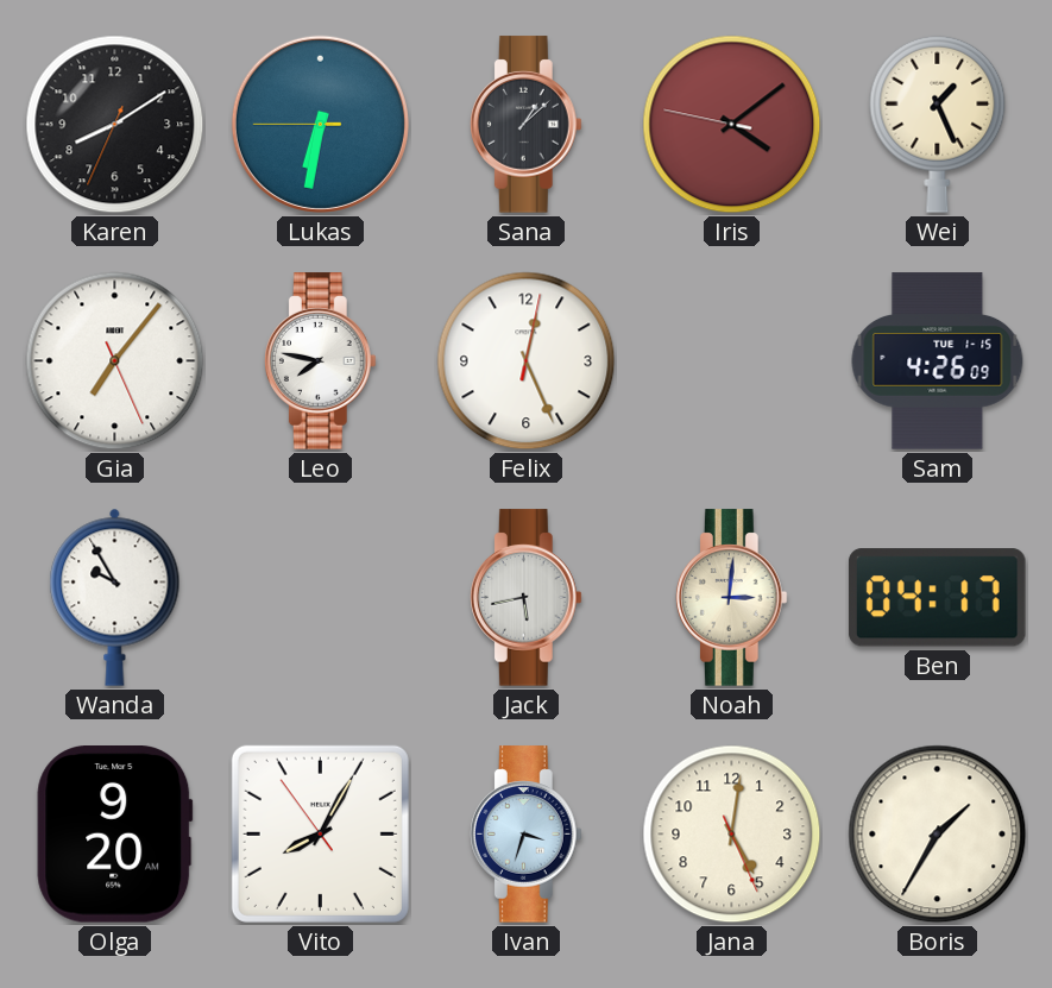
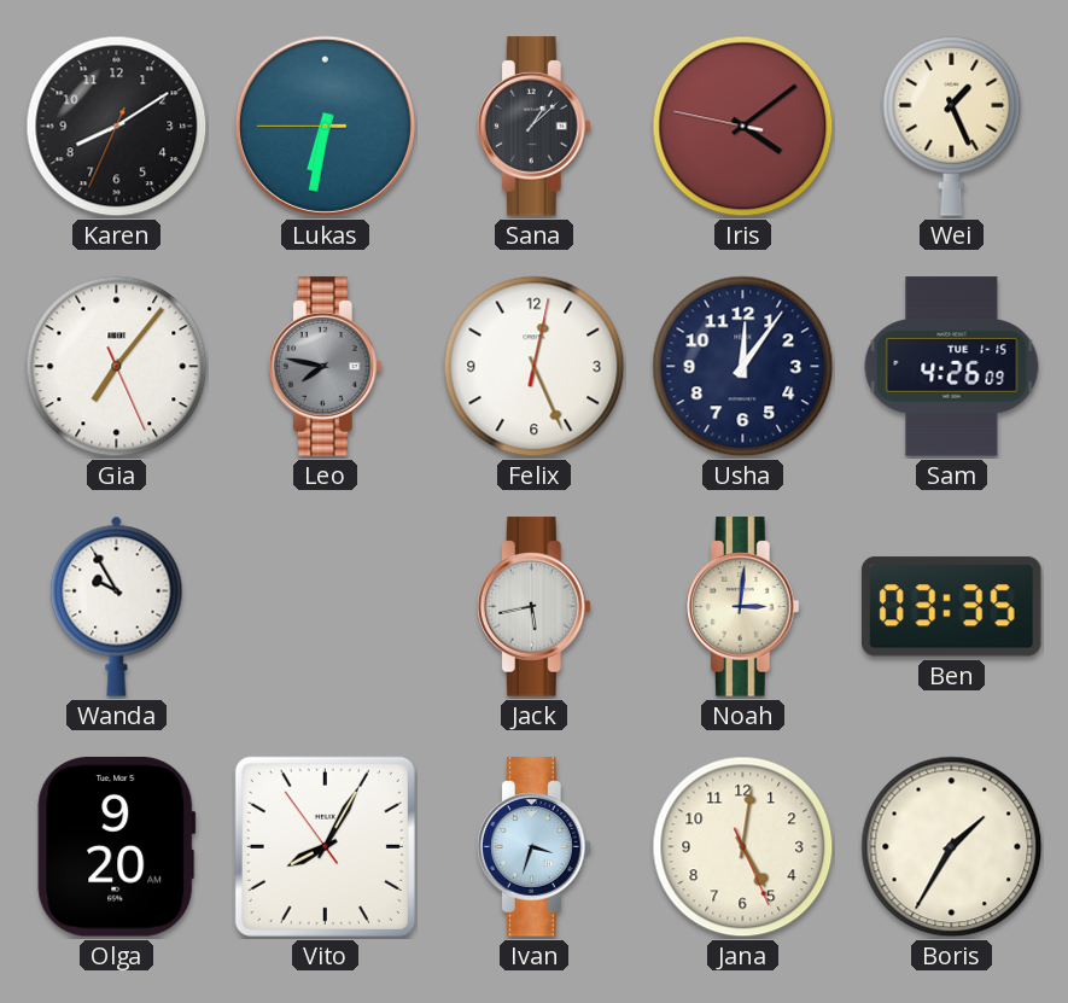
Leo dial: white -> grey (325, 367)
Usha: none -> 12:06 (743, 367)
Ben: 04:17 -> 03:35 (951, 607)
